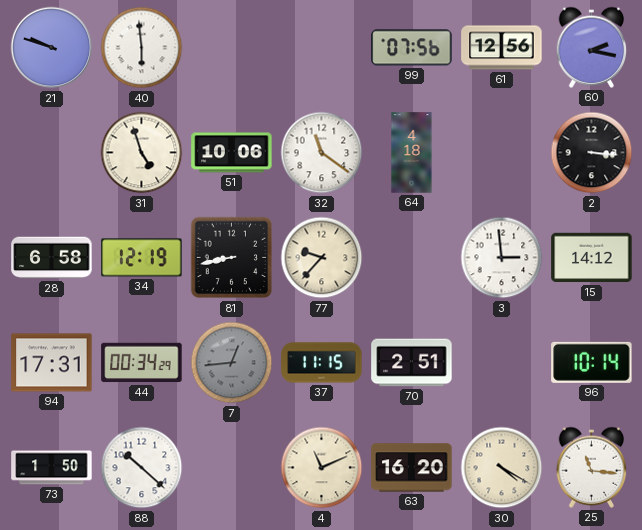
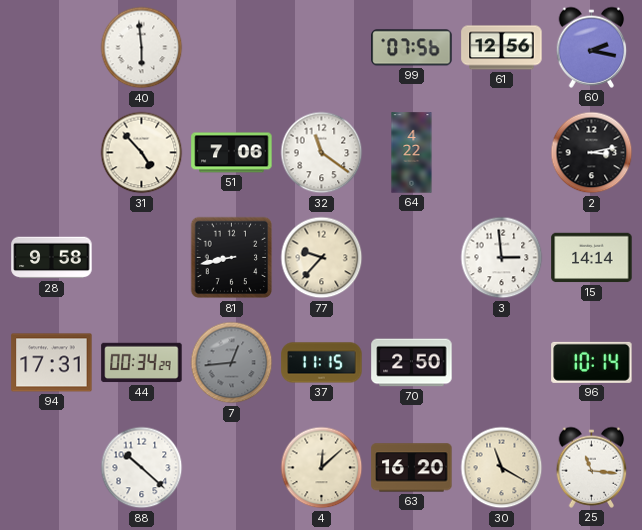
21: 9:48 -> none (52, 48)
31: 4:57 -> 4:53 (142, 153)
51: 10:06 -> 7:06 (232, 153)
64: 4:18 -> 4:22 (412, 153)
2: 3:16 -> 3:13 (592, 153)
28: 6:58 -> 9:58 (52, 258)
34: 12:19 -> none (142, 258)
15: 14:12 -> 14:14 (592, 258)
70: 2:51 -> 2:50 (412, 363)
73: 1:50 -> none (52, 468)
4: 11:11 -> 12:08 (322, 468)
30: 4:20 -> 11:20 (502, 468)
